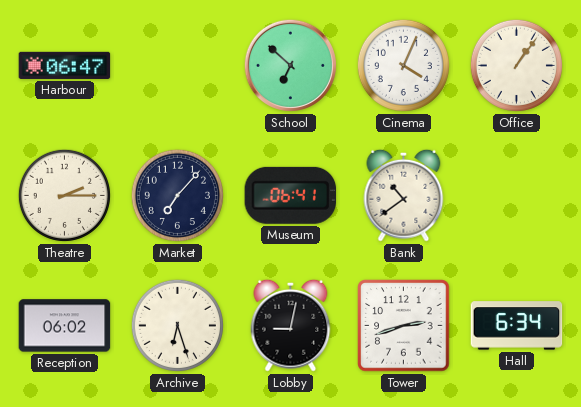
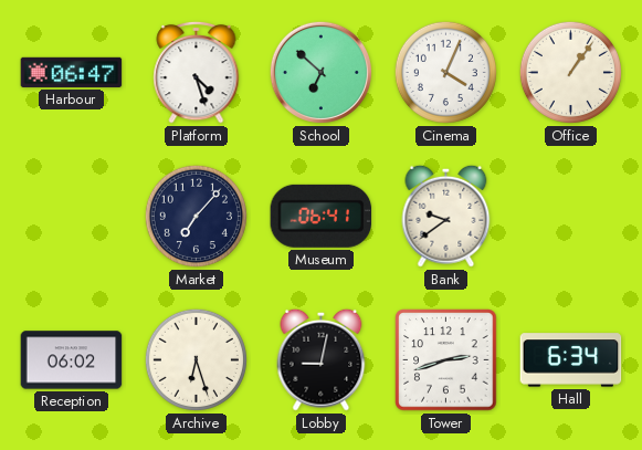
Platform: none -> 4:27 (197, 72)
Theatre: 2:15 -> none (64, 195)
Bank: 10:39 -> 9:39 (446, 216)
